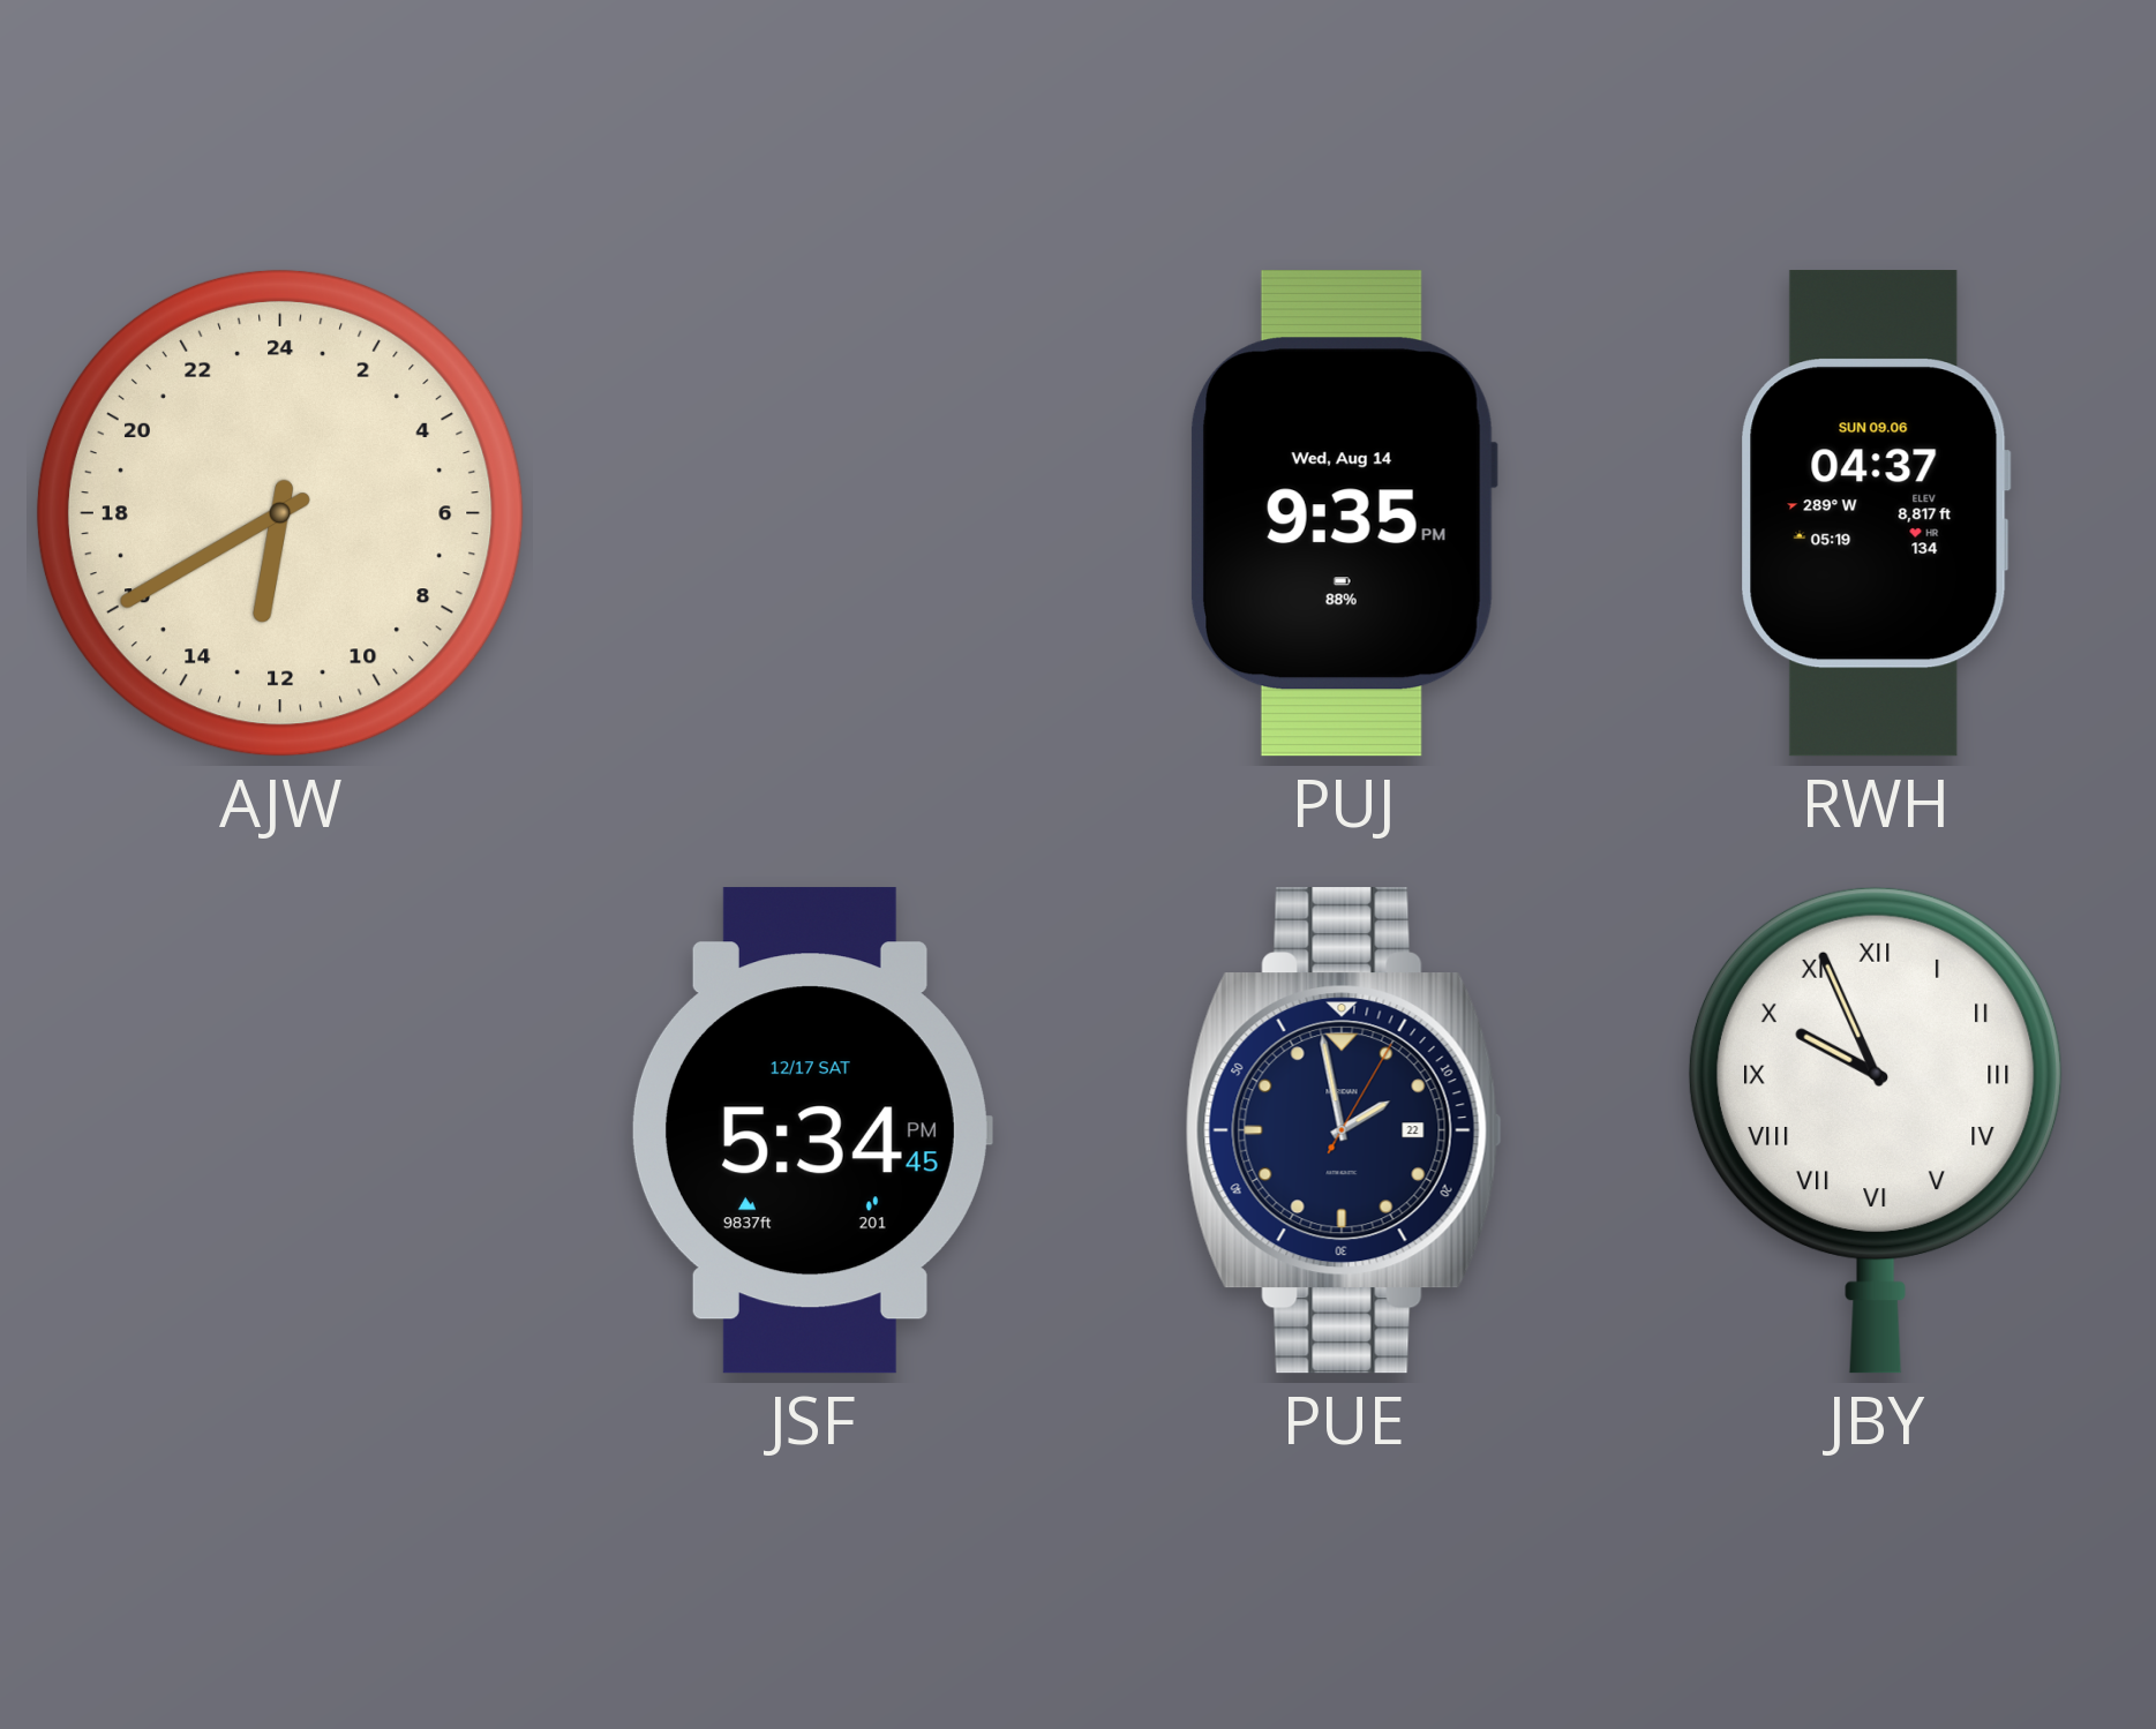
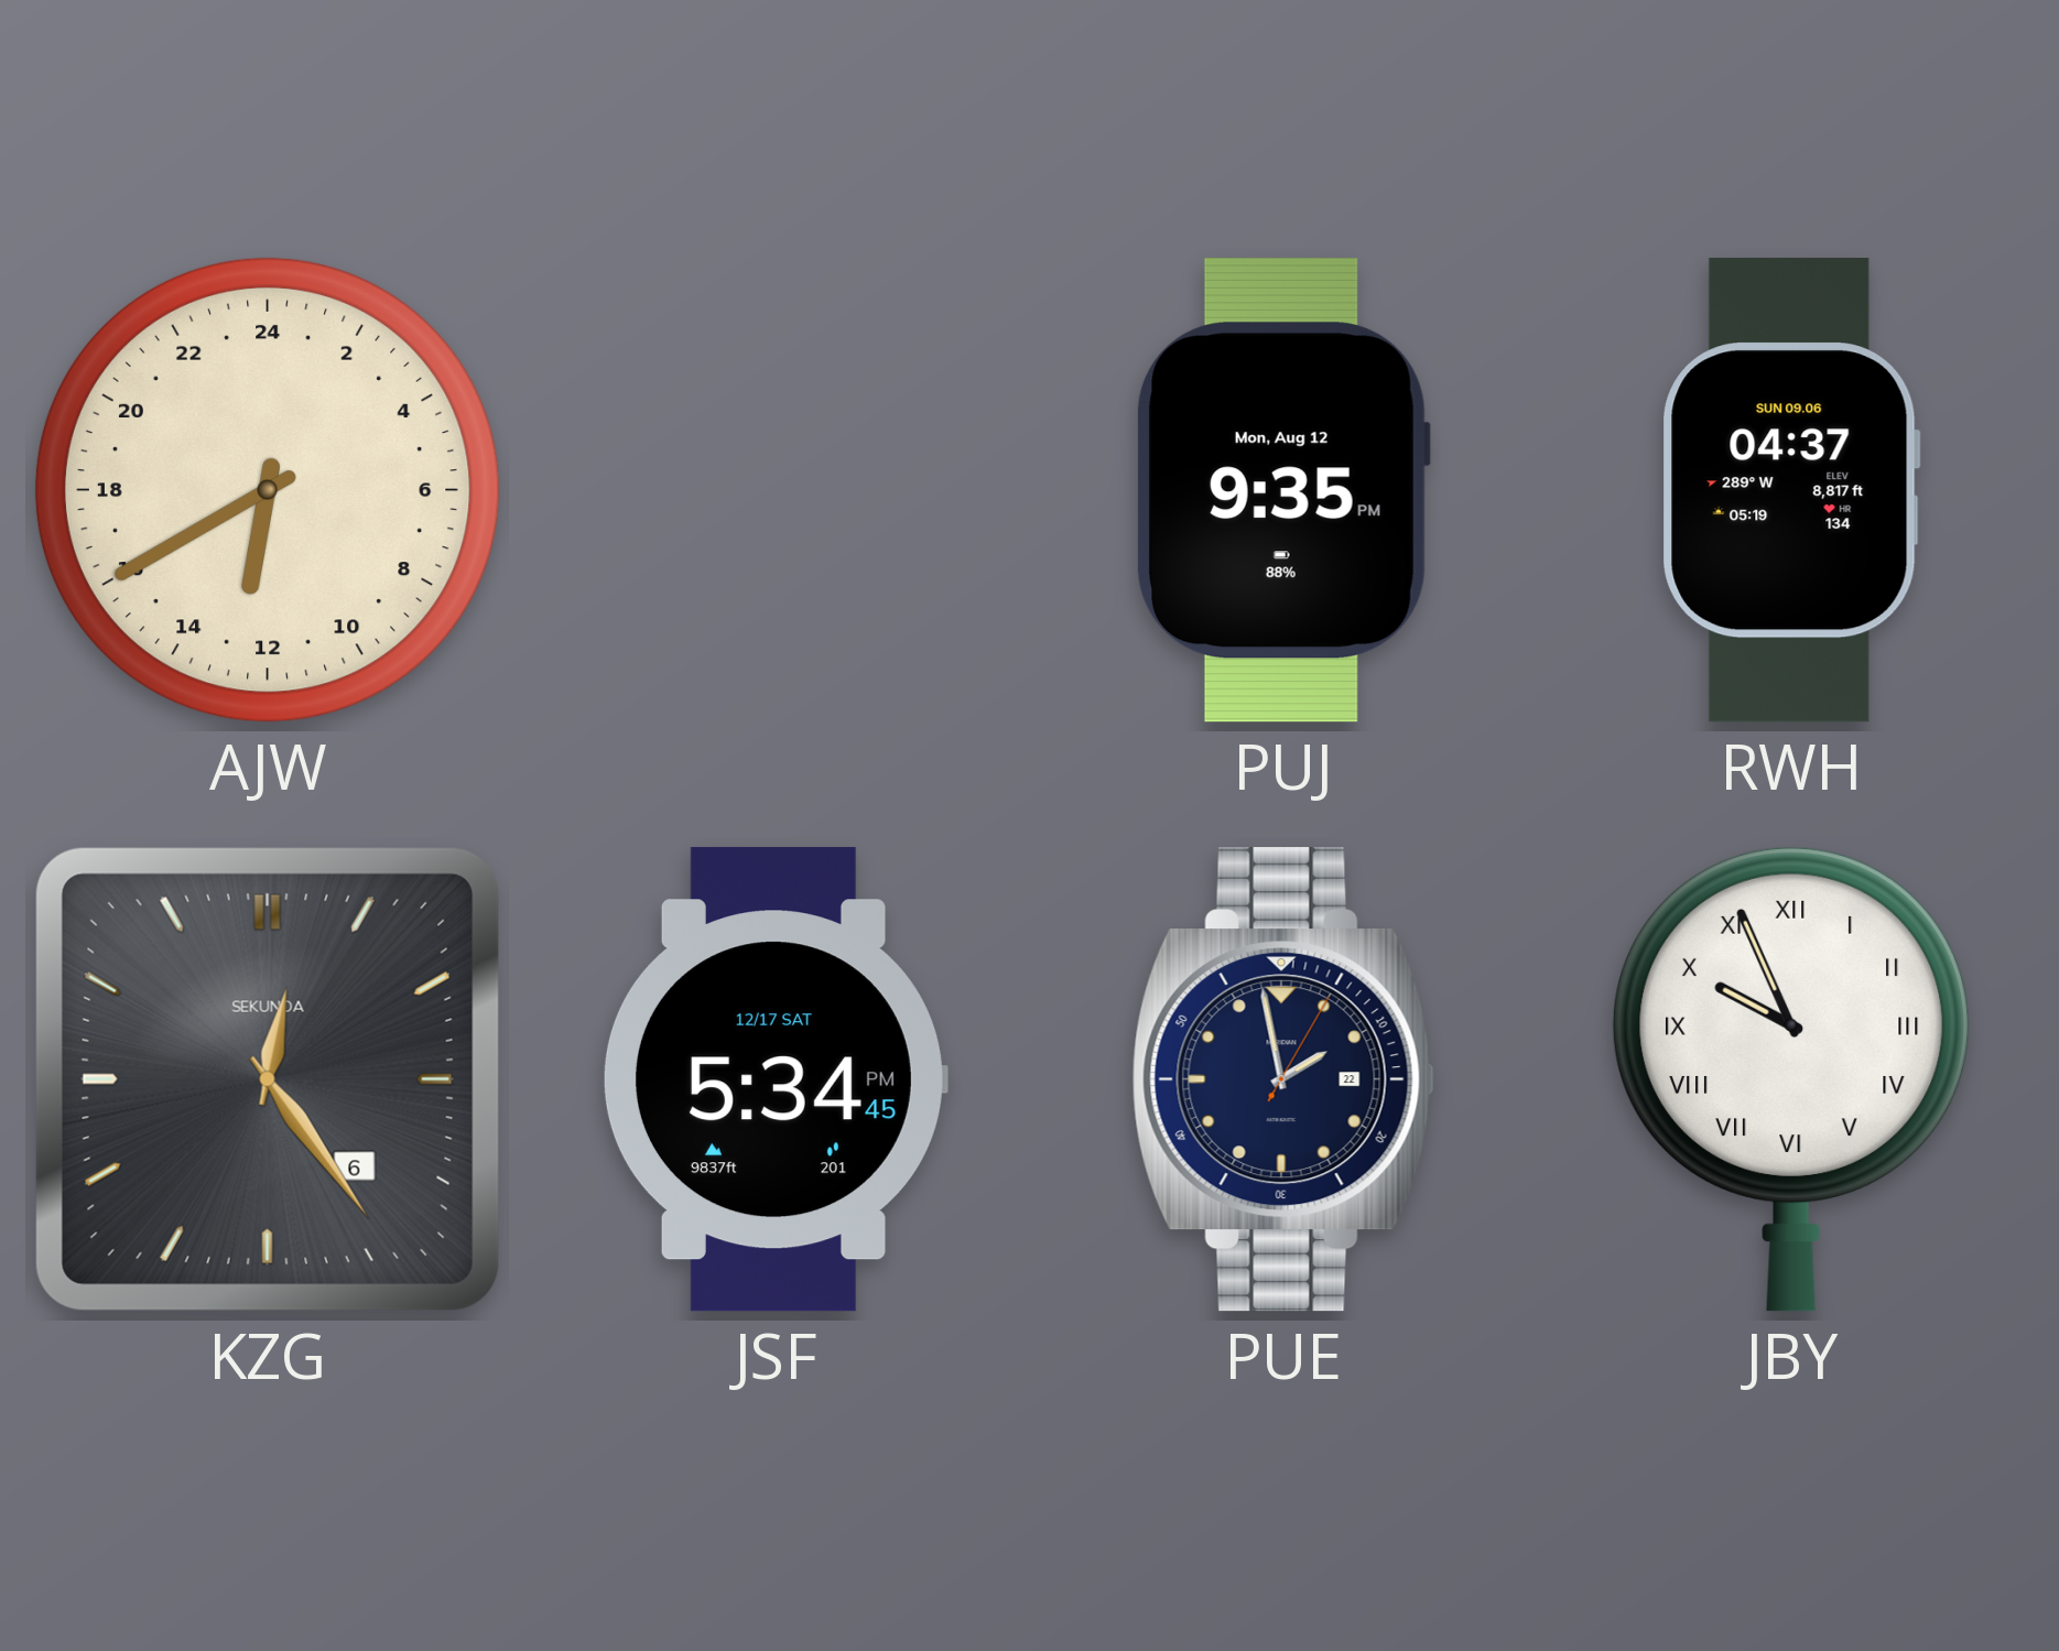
PUJ date: Wed, Aug 14 -> Mon, Aug 12 (1283, 490)
KZG: none -> 12:24 (268, 1079)
